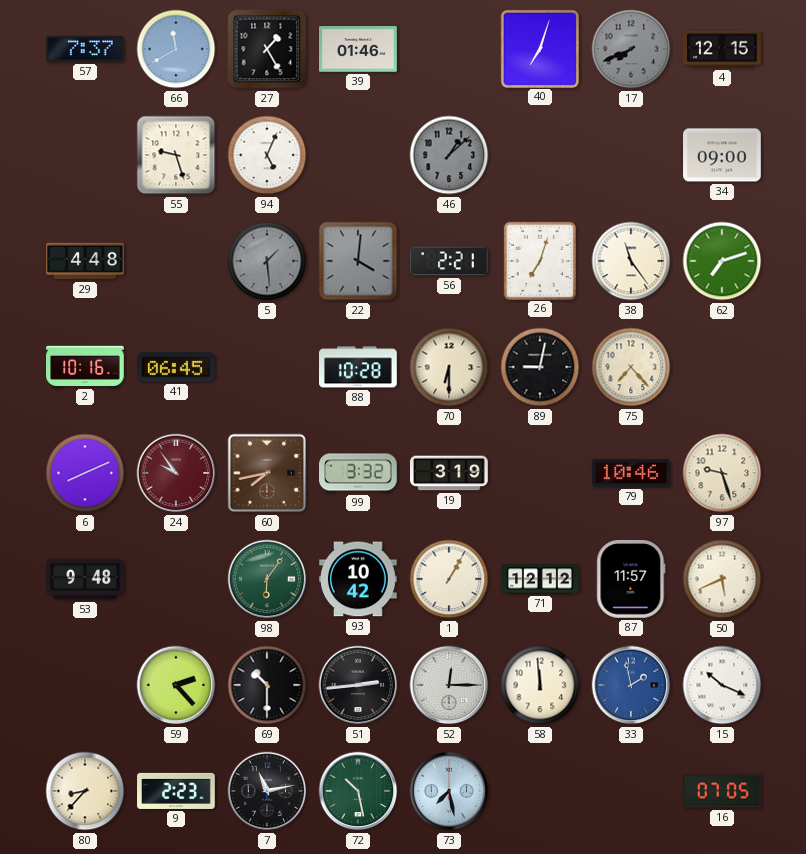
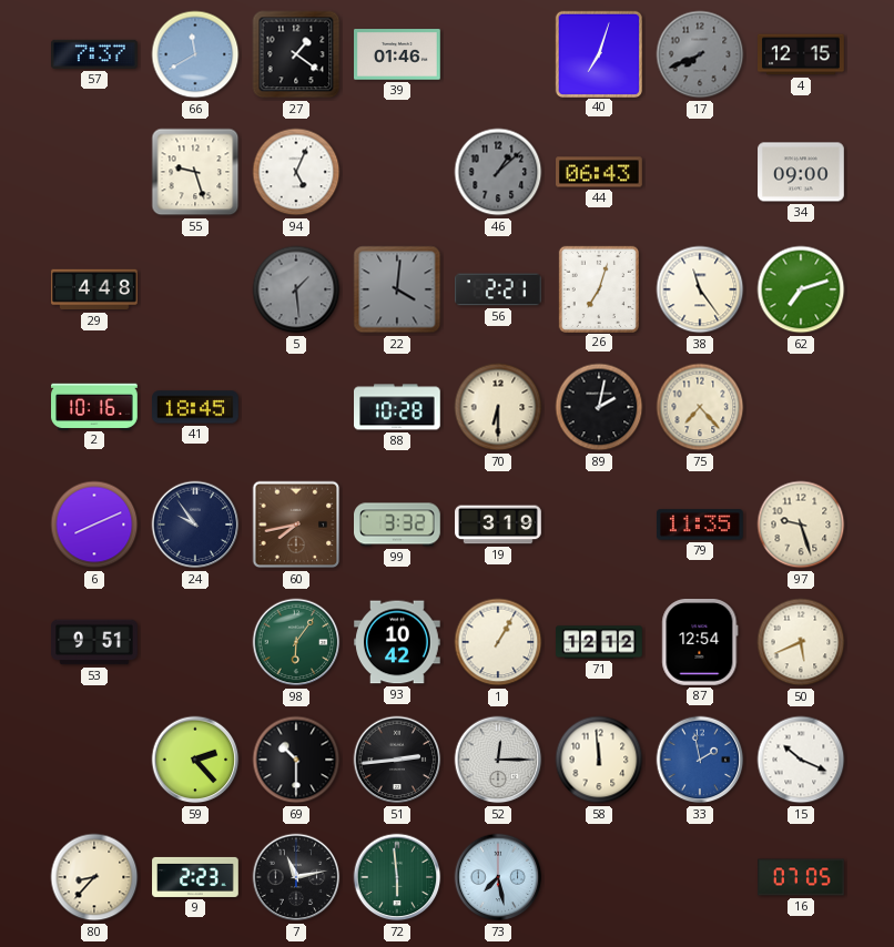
27: 1:25 -> 1:21 (296, 54)
44: none -> 06:43 (599, 172)
41: 06:45 -> 18:45 (196, 407)
89: 9:02 -> 2:02 (599, 407)
24 dial: burgundy -> navy (195, 525)
79: 10:46 -> 11:35 (701, 525)
53: 9:48 -> 9:51 (94, 642)
87: 11:57 -> 12:54 (700, 643)
72: 10:28 -> 5:59 (397, 877)
